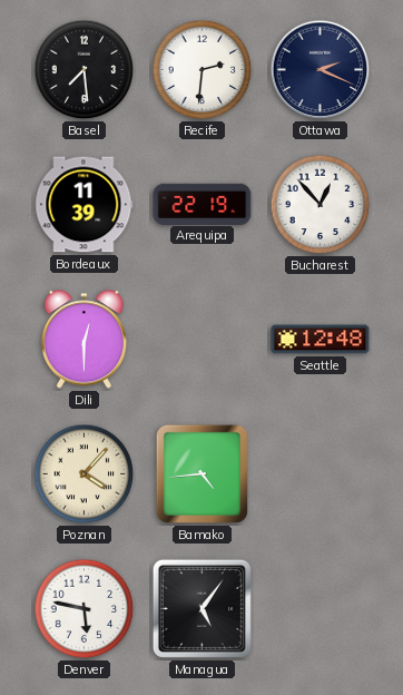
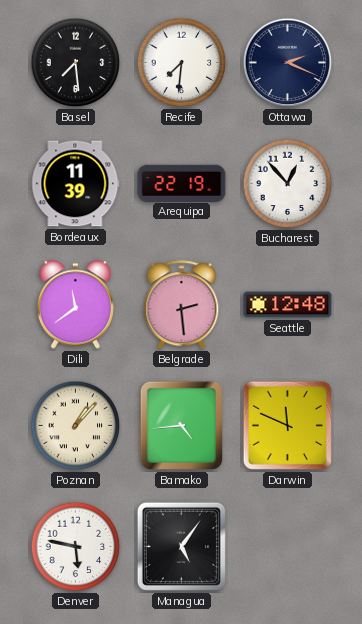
Recife: 2:31 -> 7:31 (182, 63)
Dili: 12:30 -> 11:39 (75, 305)
Belgrade: none -> 2:29 (182, 305)
Poznan: 4:07 -> 1:07 (76, 426)
Darwin: none -> 11:49 (287, 425)
